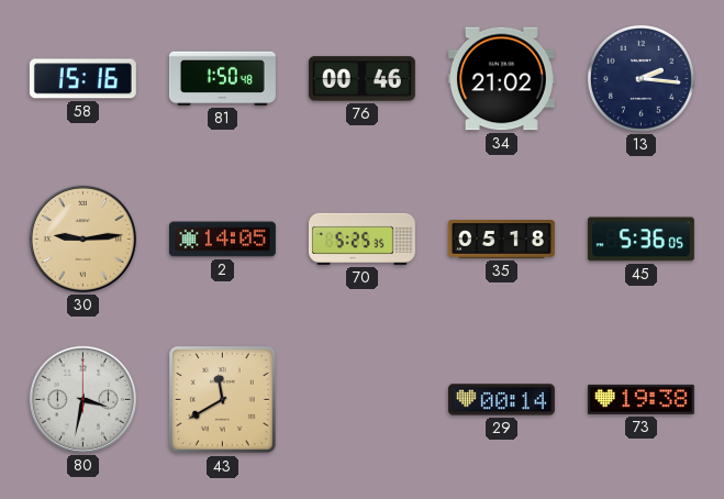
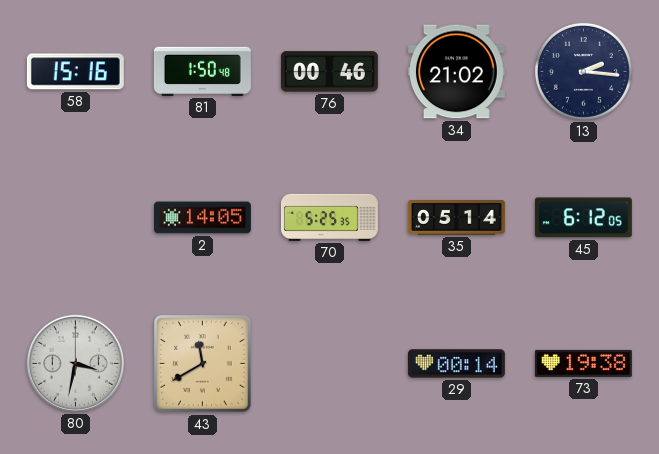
30: 9:14 -> none (82, 239)
35: 05:18 -> 05:14 (456, 218)
45: 5:36 -> 6:12 (583, 218)
